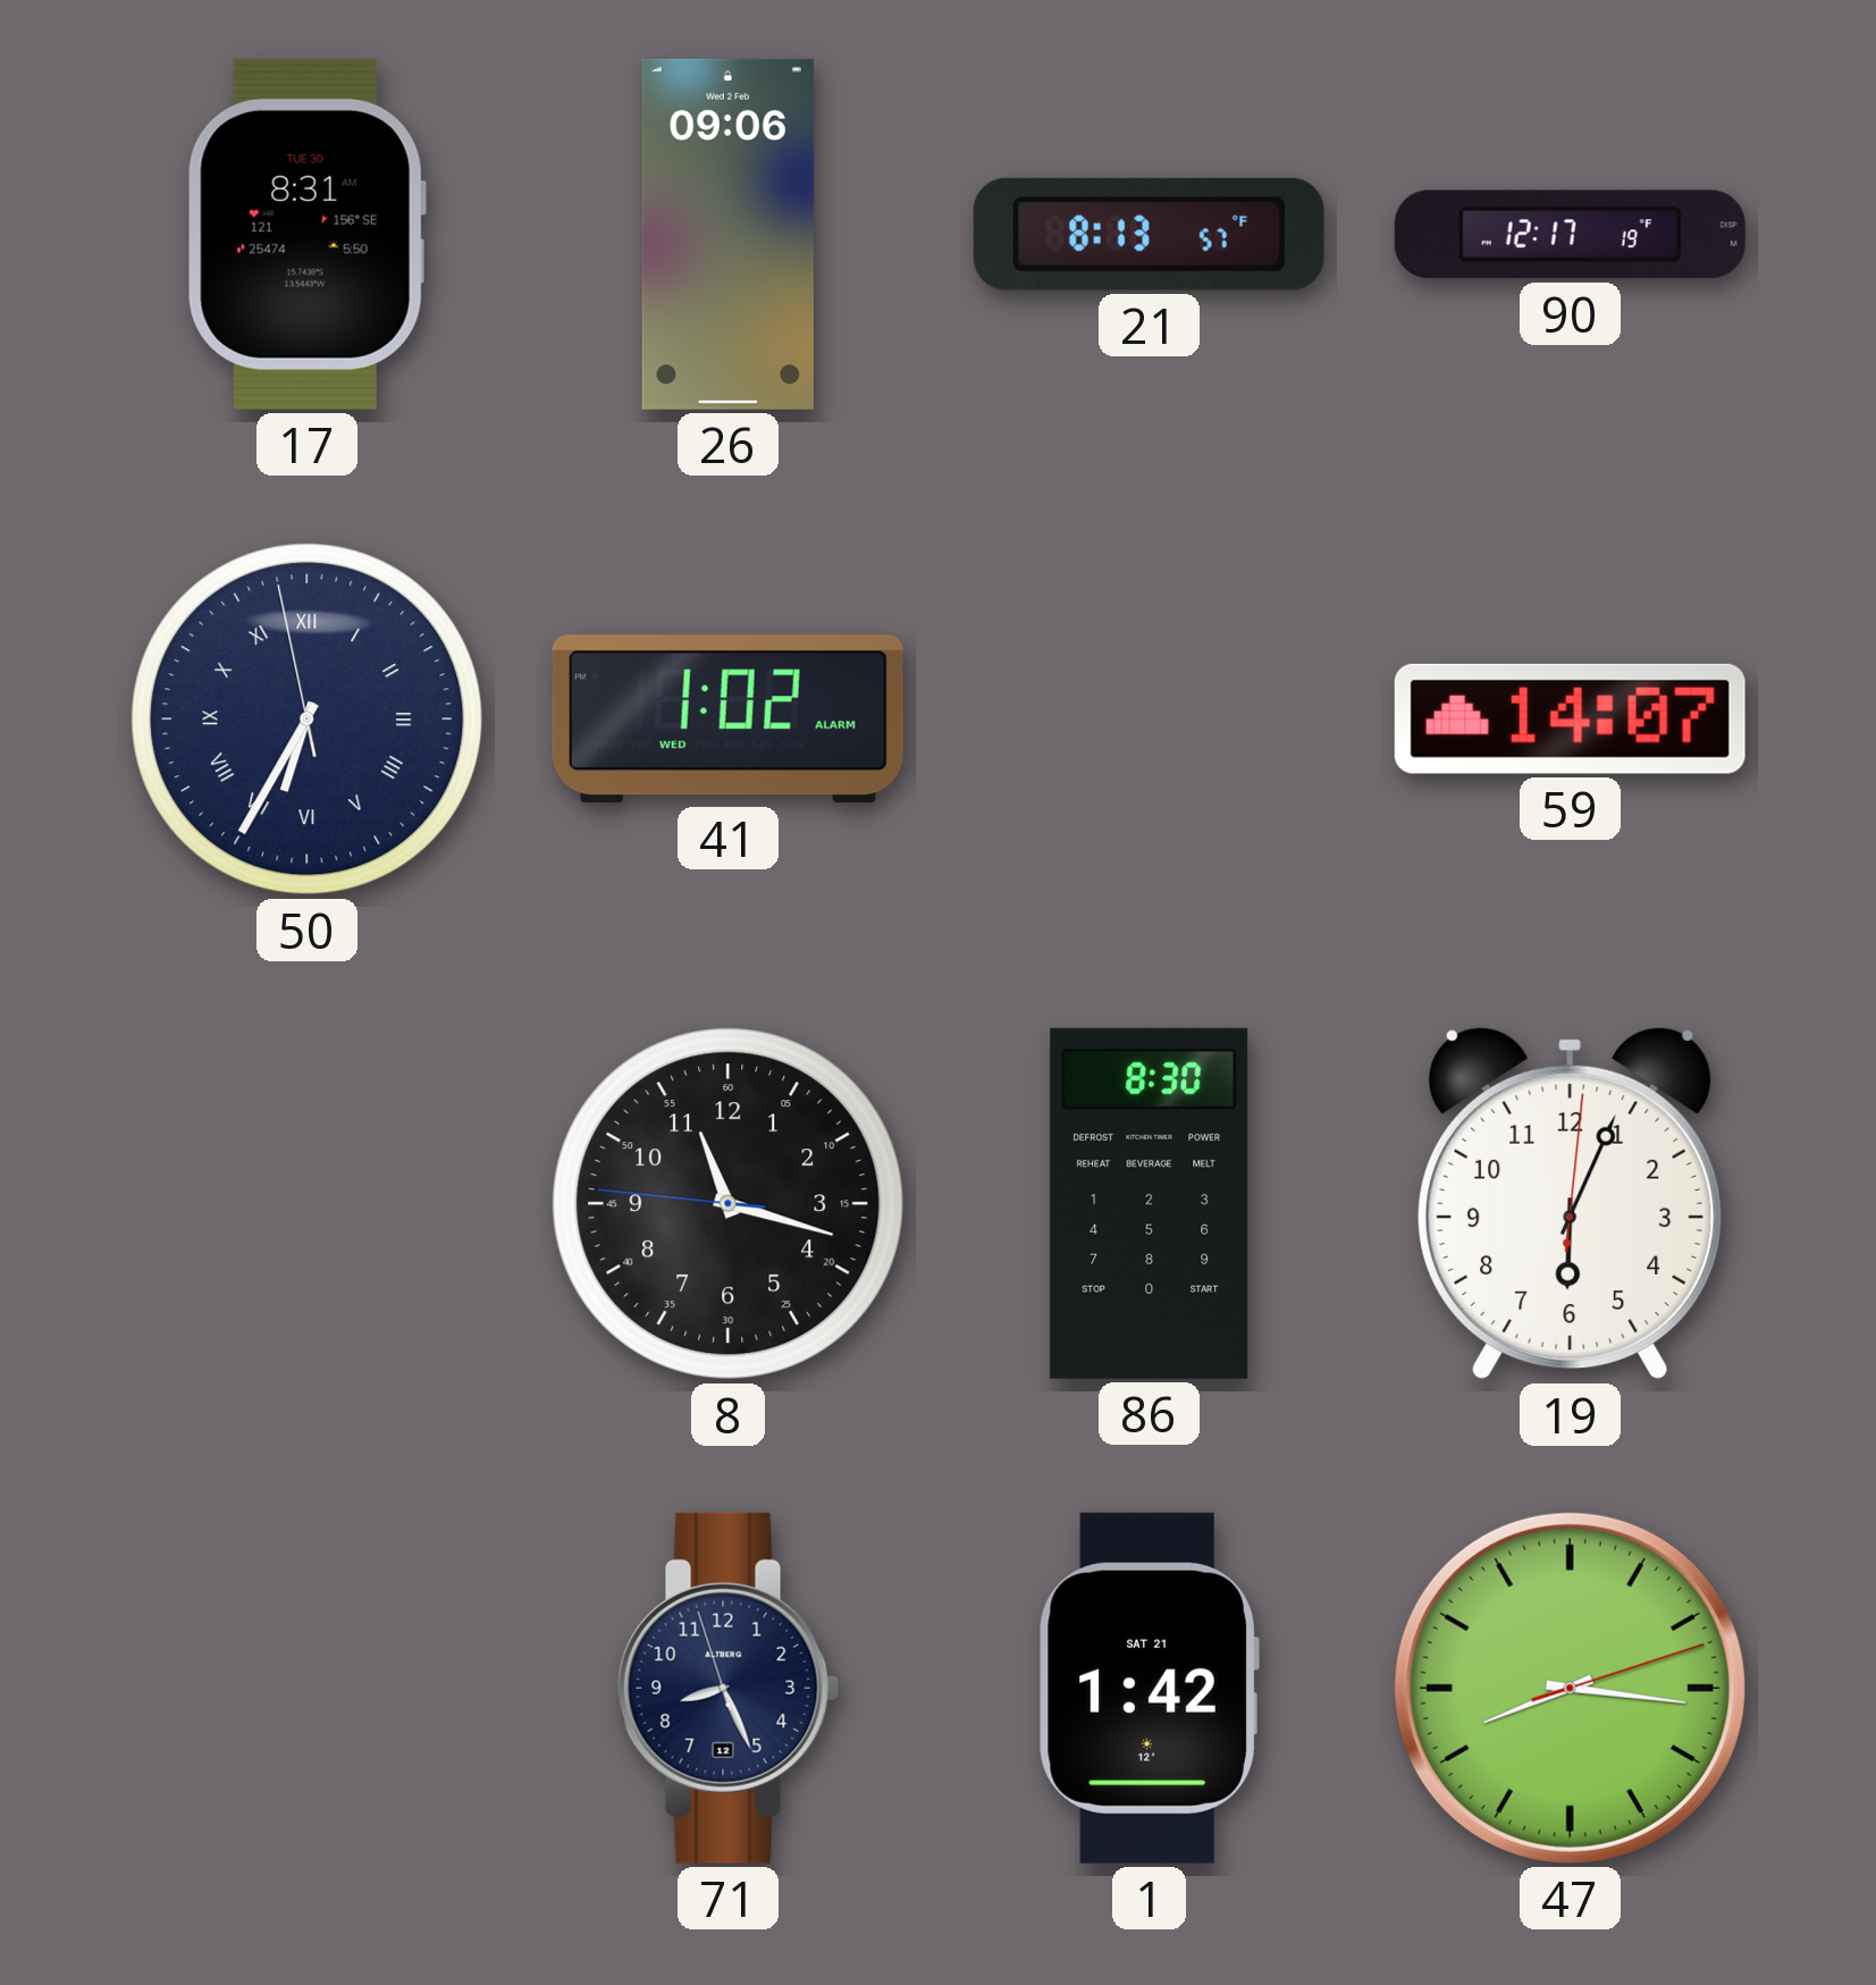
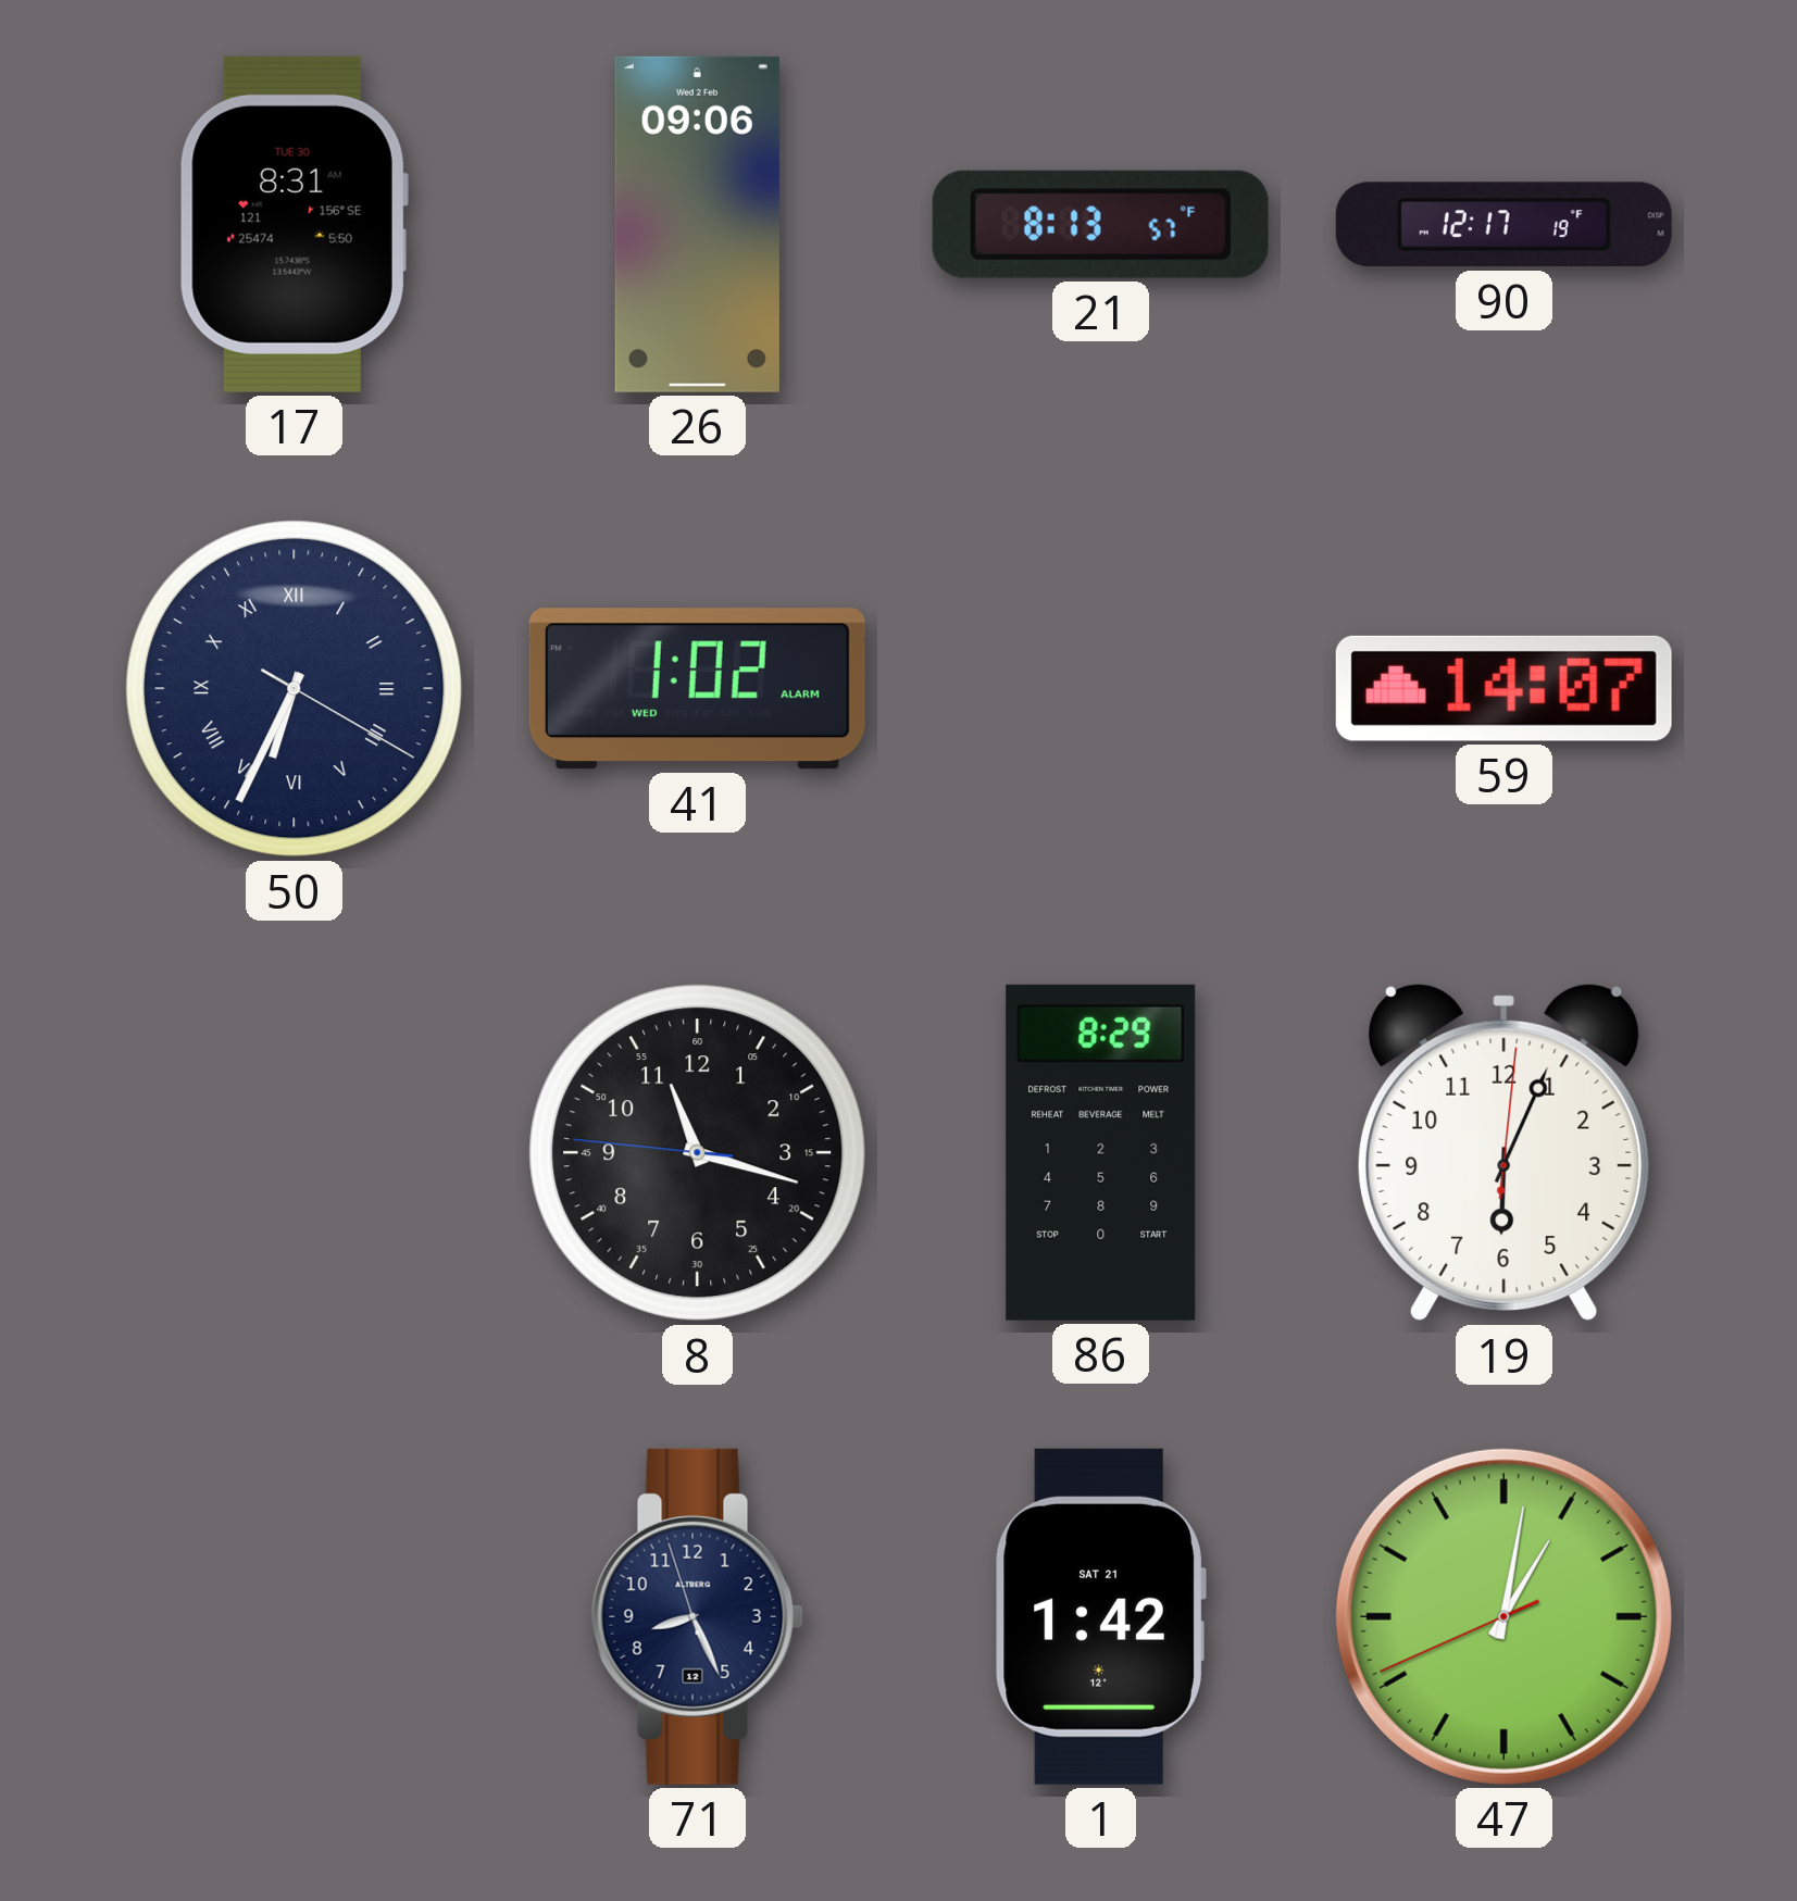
50: 6:34:58 -> 6:34:20 (295, 689)
86: 8:30 -> 8:29 (1101, 1152)
47: 8:16 -> 1:01 (1503, 1616)
